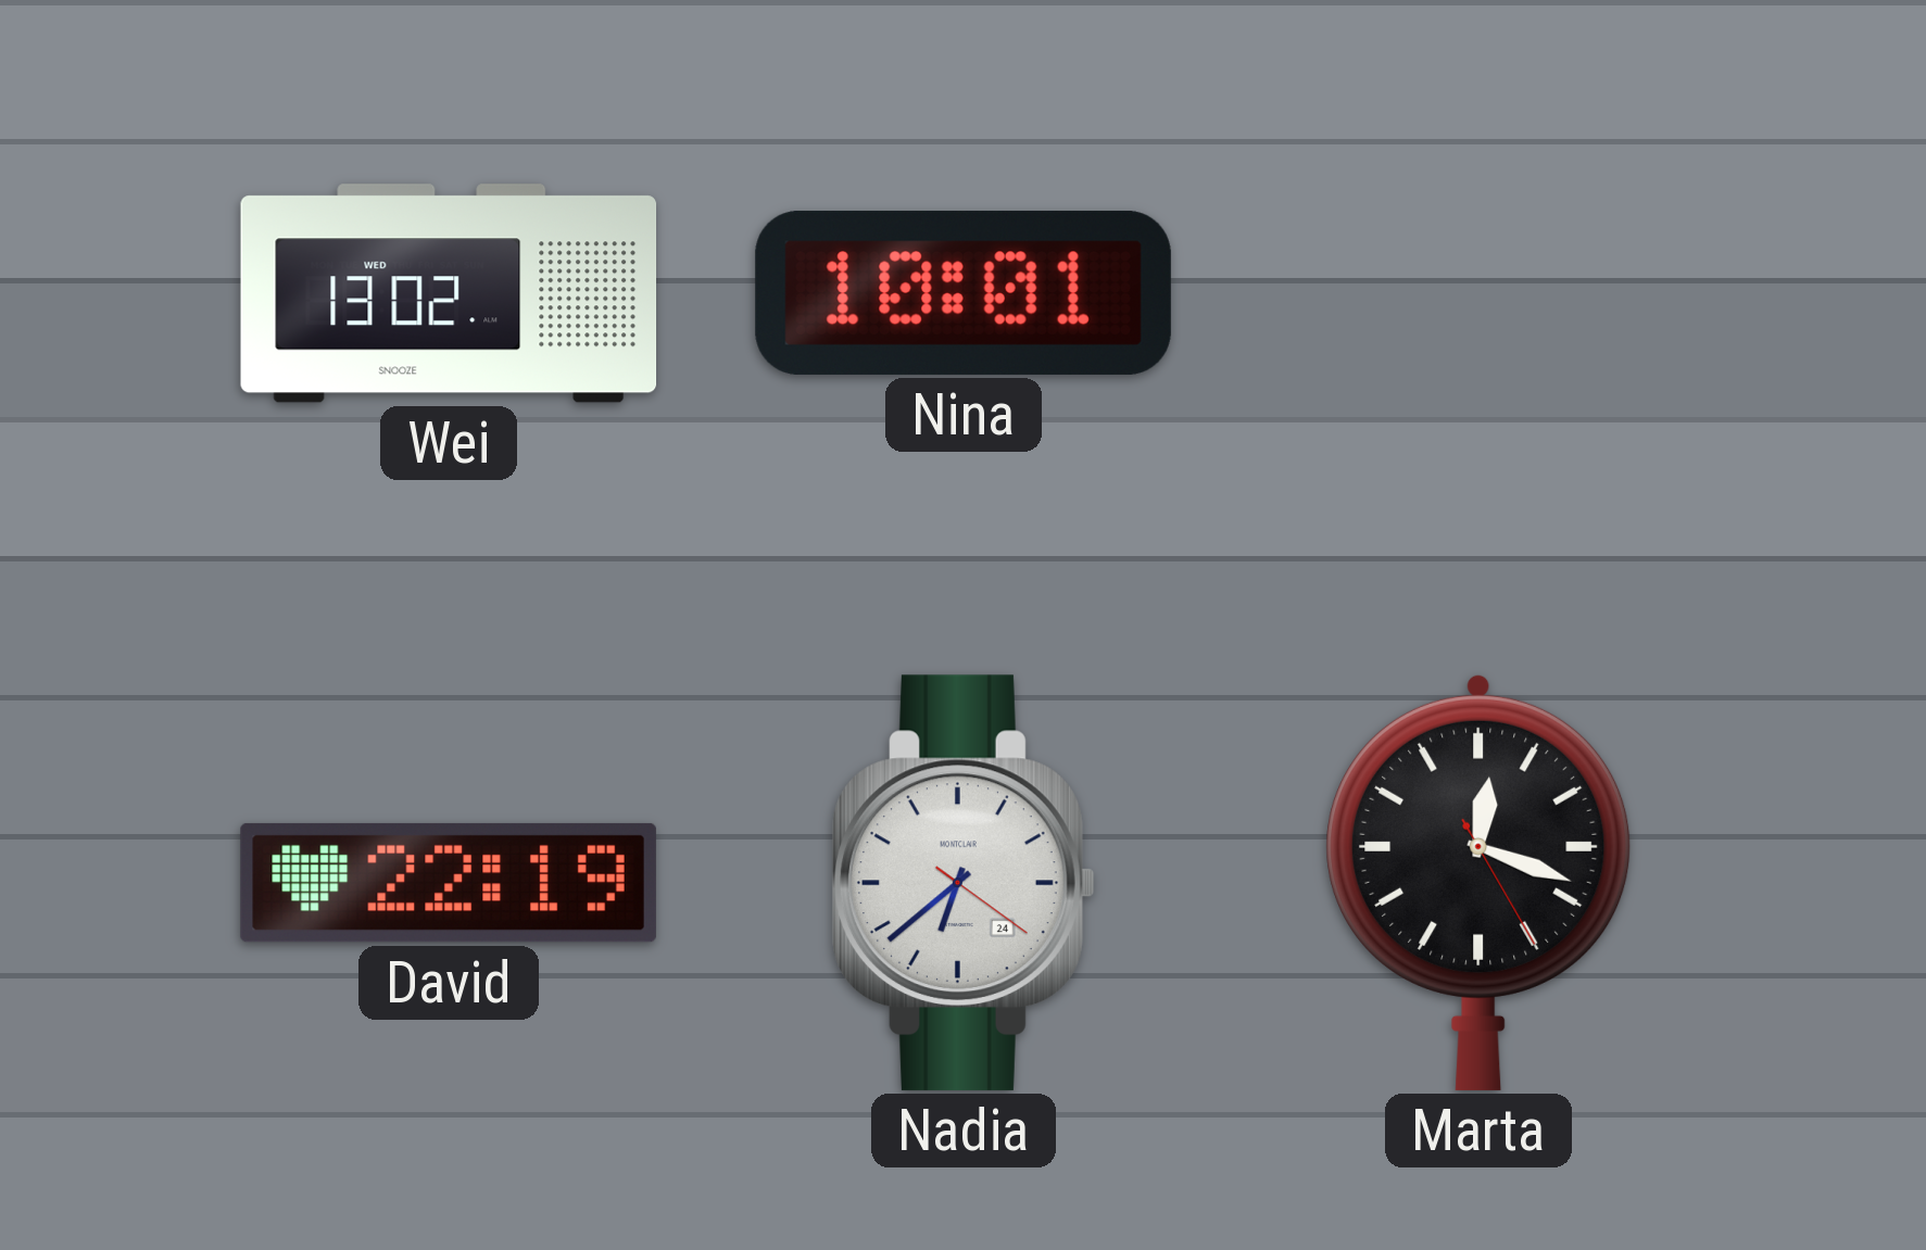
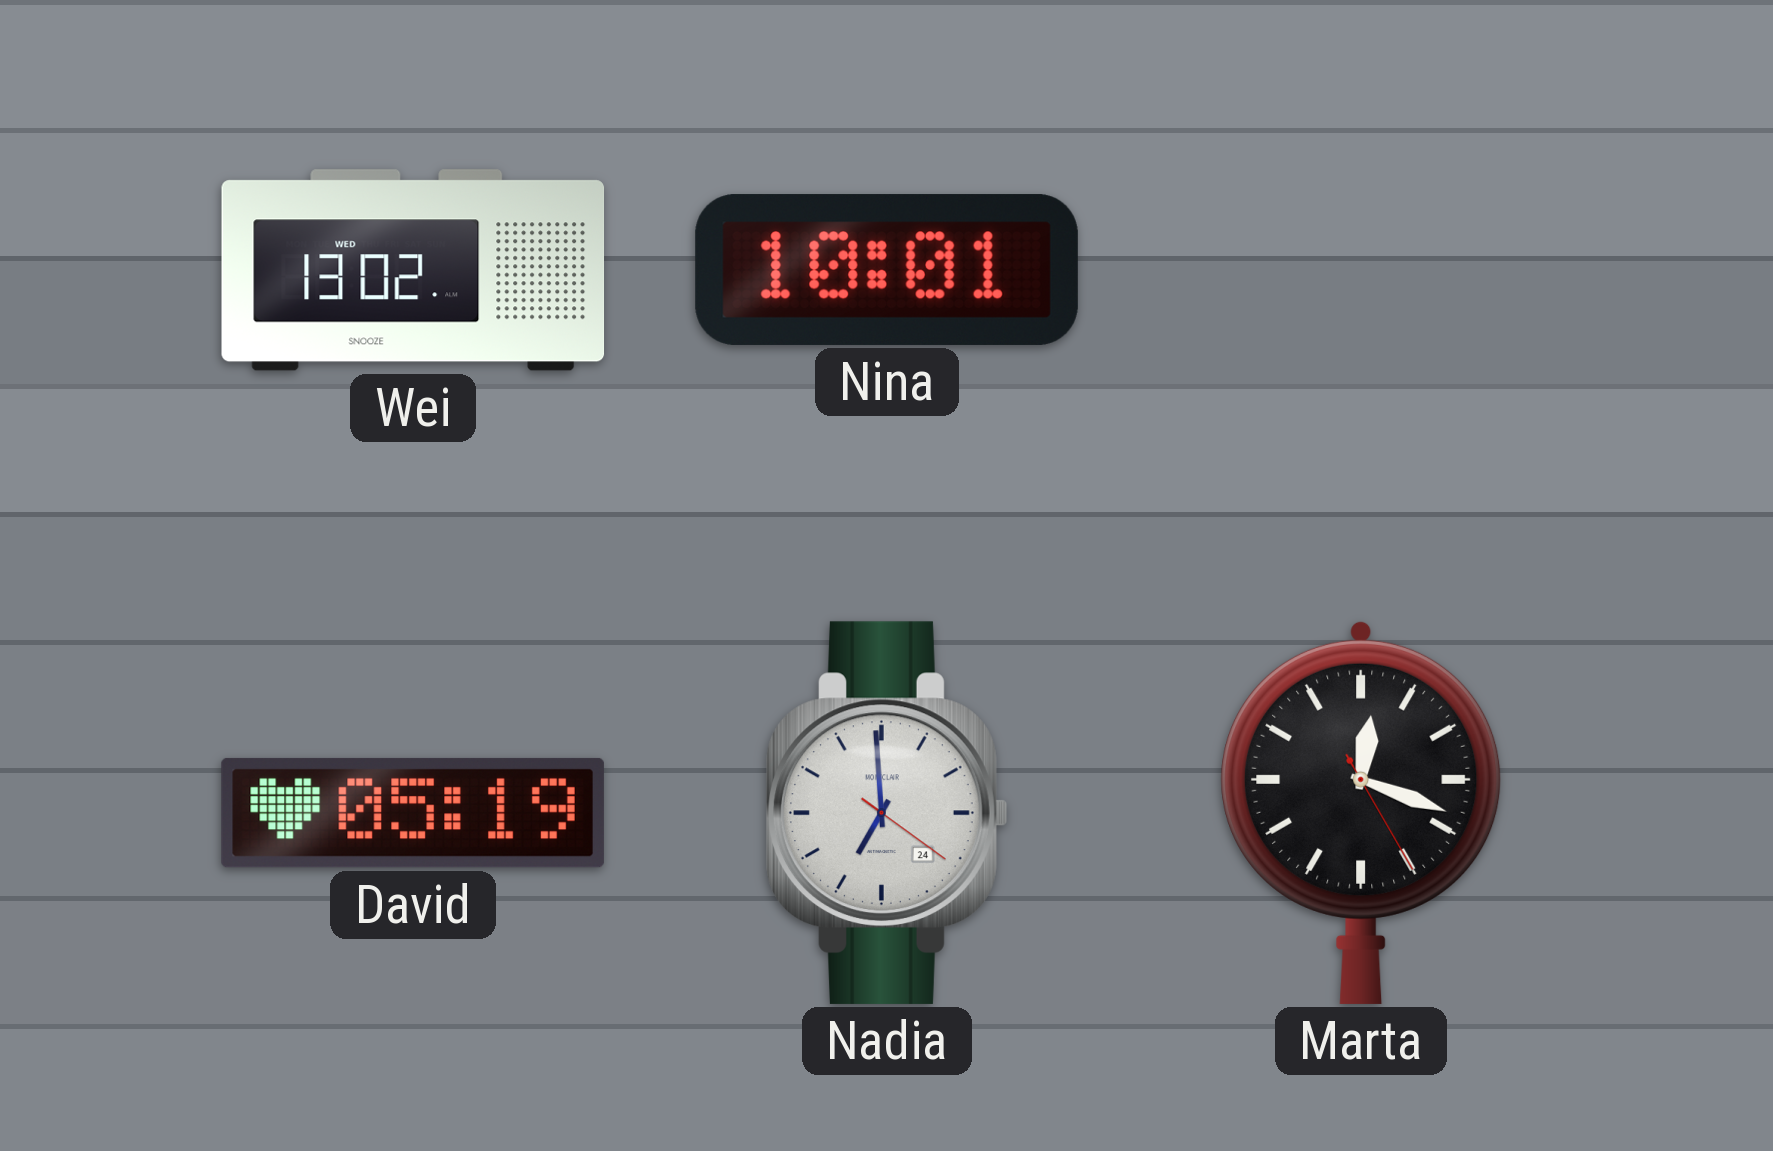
David: 22:19 -> 05:19 (413, 813)
Nadia: 6:38 -> 6:59 (887, 813)
